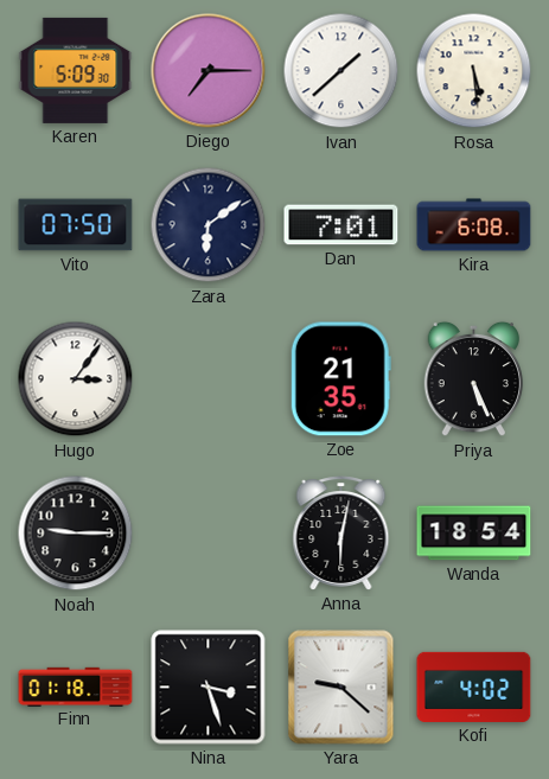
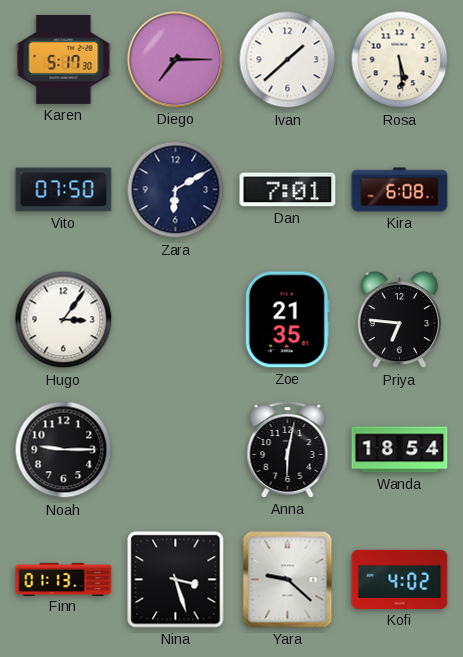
Karen: 5:09 -> 5:17 (64, 59)
Zara: 6:09 -> 6:10 (176, 190)
Priya: 5:26 -> 6:46 (399, 320)
Finn: 01:18 -> 01:13 (64, 579)
